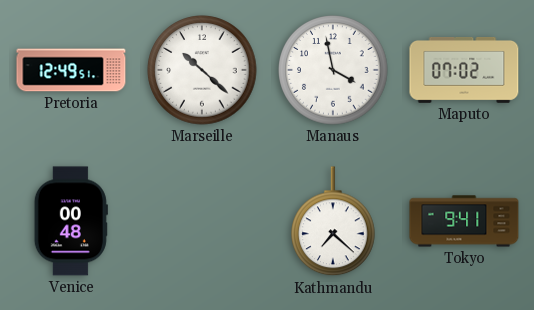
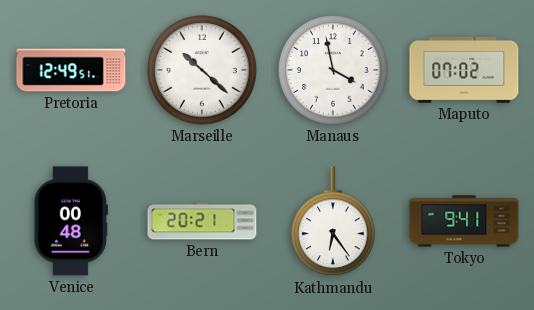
Bern: none -> 20:21 (202, 221)
Kathmandu: 7:22 -> 6:24 (334, 222)
